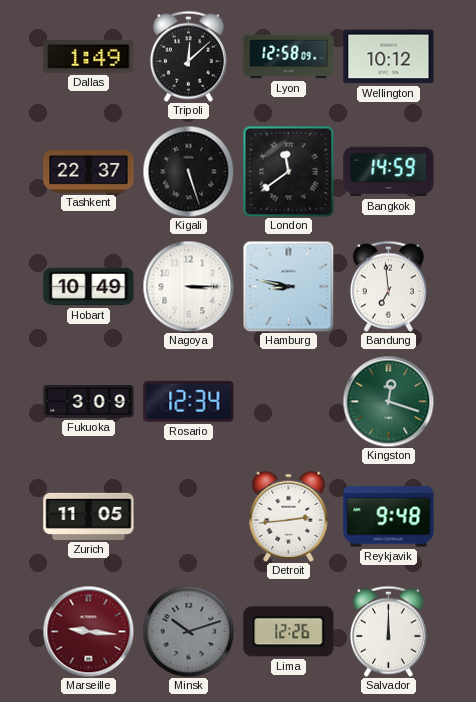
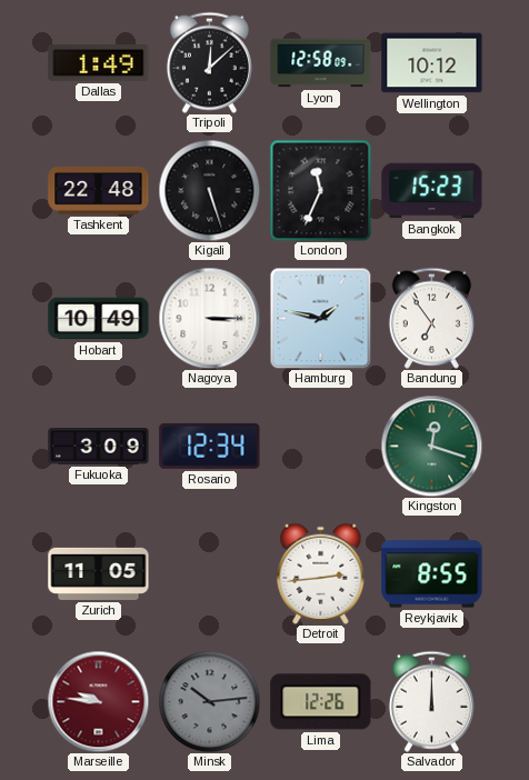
Tashkent: 22:37 -> 22:48 (99, 191)
London: 11:39 -> 11:34 (320, 190)
Bangkok: 14:59 -> 15:23 (432, 191)
Hamburg: 8:47 -> 1:47 (320, 318)
Bandung: 6:59 -> 6:54 (431, 318)
Reykjavik: 9:48 -> 8:55 (432, 574)
Marseille: 9:16 -> 9:46 (98, 701)
Minsk: 10:12 -> 10:14 (209, 701)
